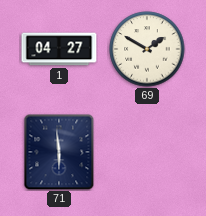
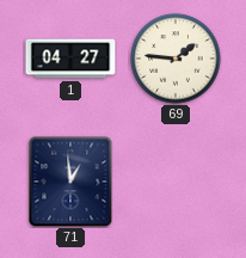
69: 1:50 -> 1:46 (176, 59)
71: 5:59 -> 12:59 (70, 182)
